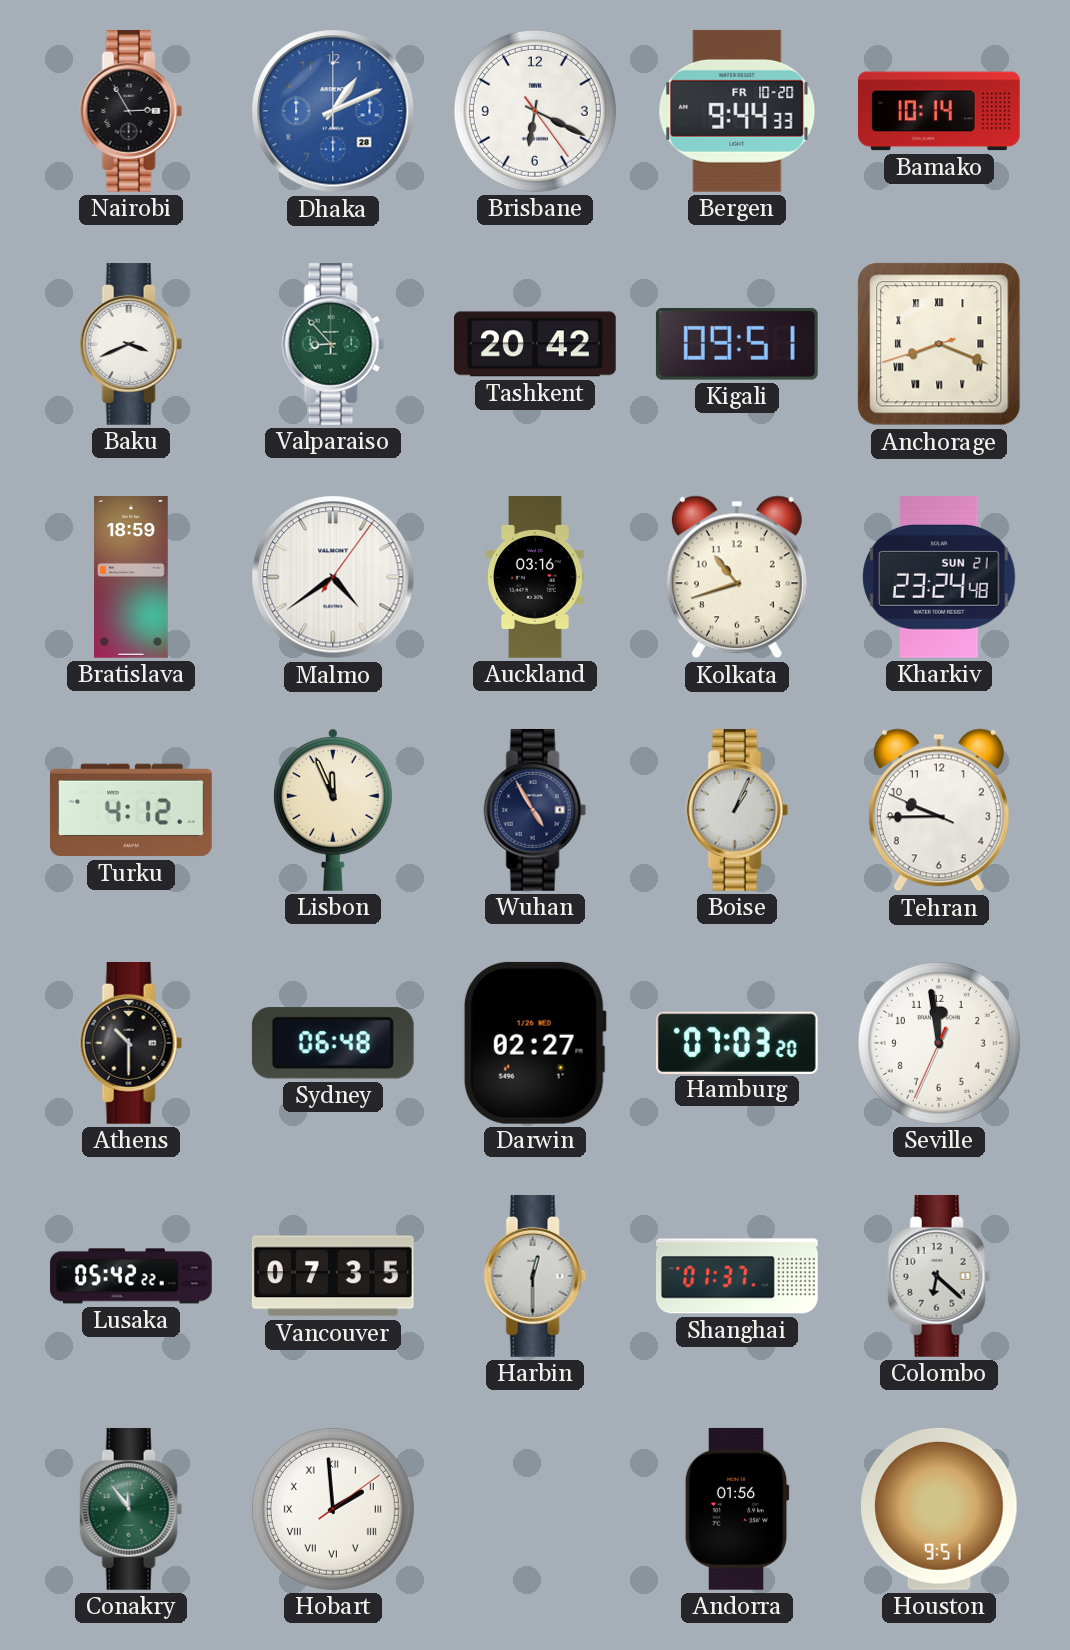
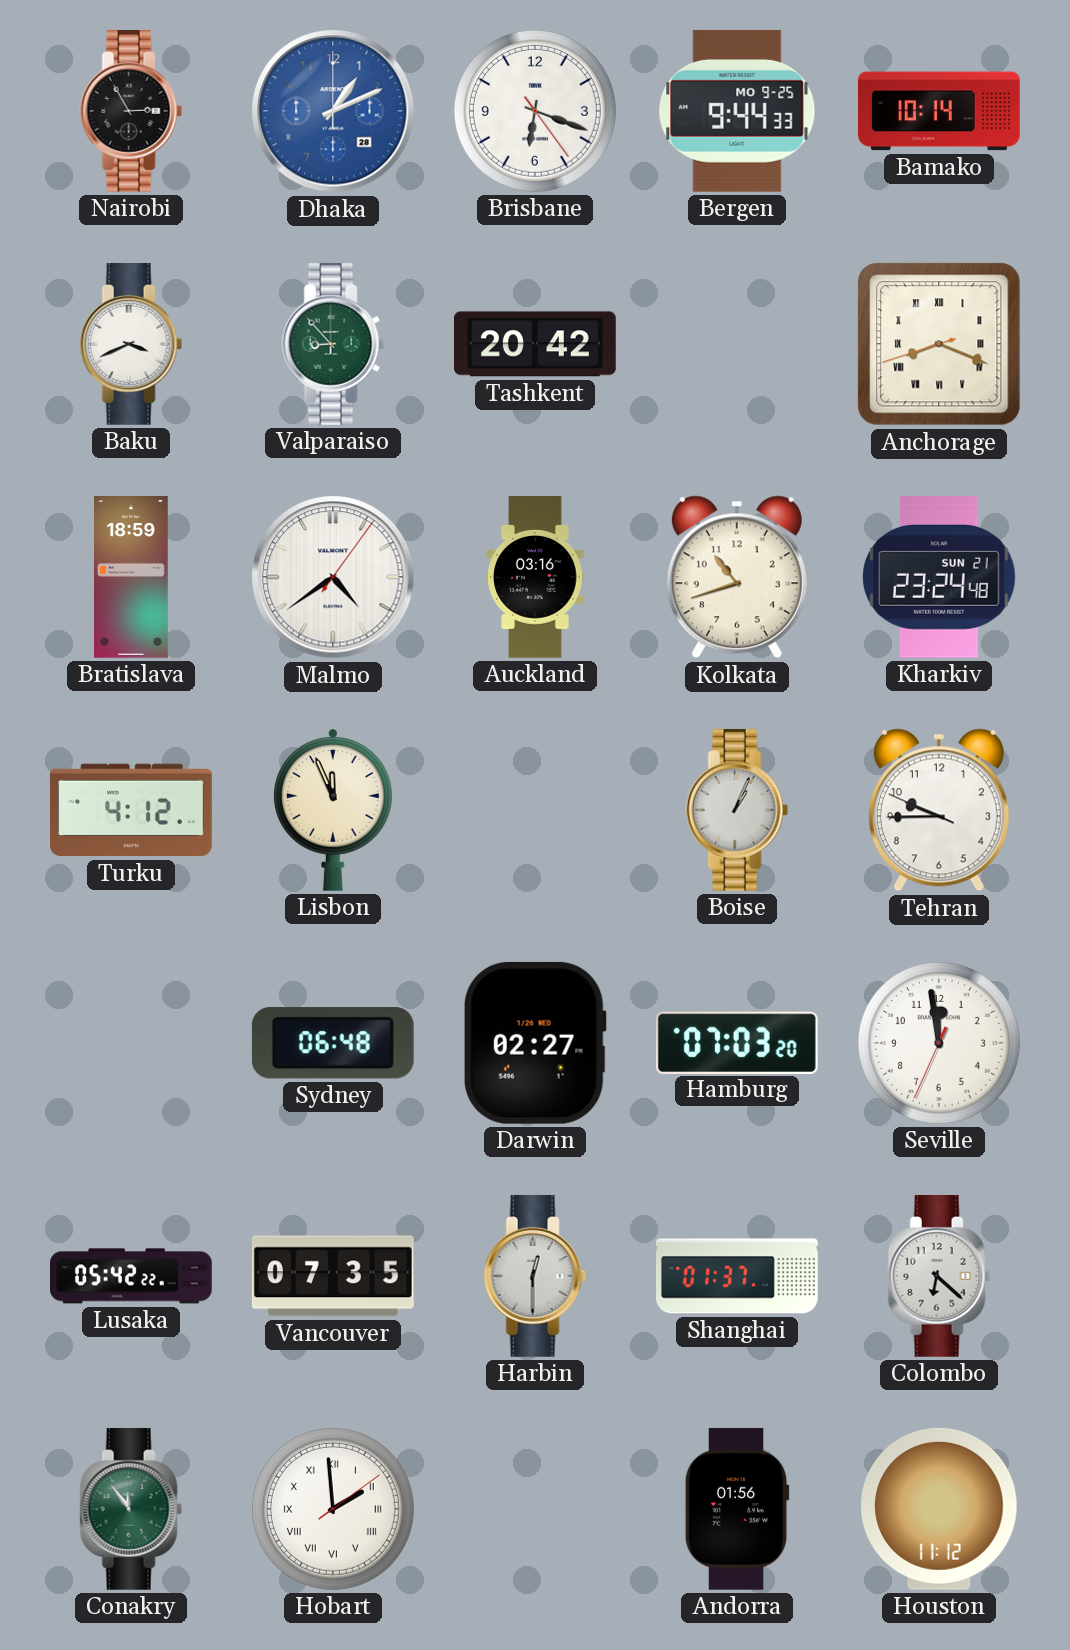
Brisbane: 6:19 -> 6:18 (535, 111)
Bergen date: FR 10-20 -> MO 9-25 (737, 111)
Kigali: 09:51 -> none (737, 344)
Wuhan: 4:55 -> none (535, 810)
Athens: 10:30 -> none (131, 1043)
Houston: 9:51 -> 11:12 (939, 1509)
